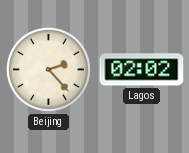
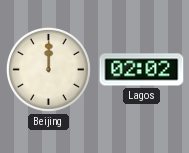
Beijing: 2:23 -> 12:00 (48, 69)
